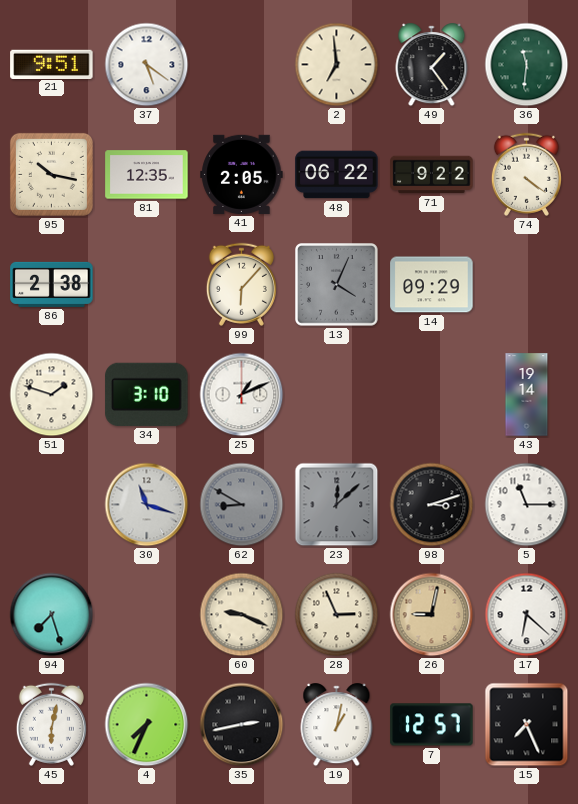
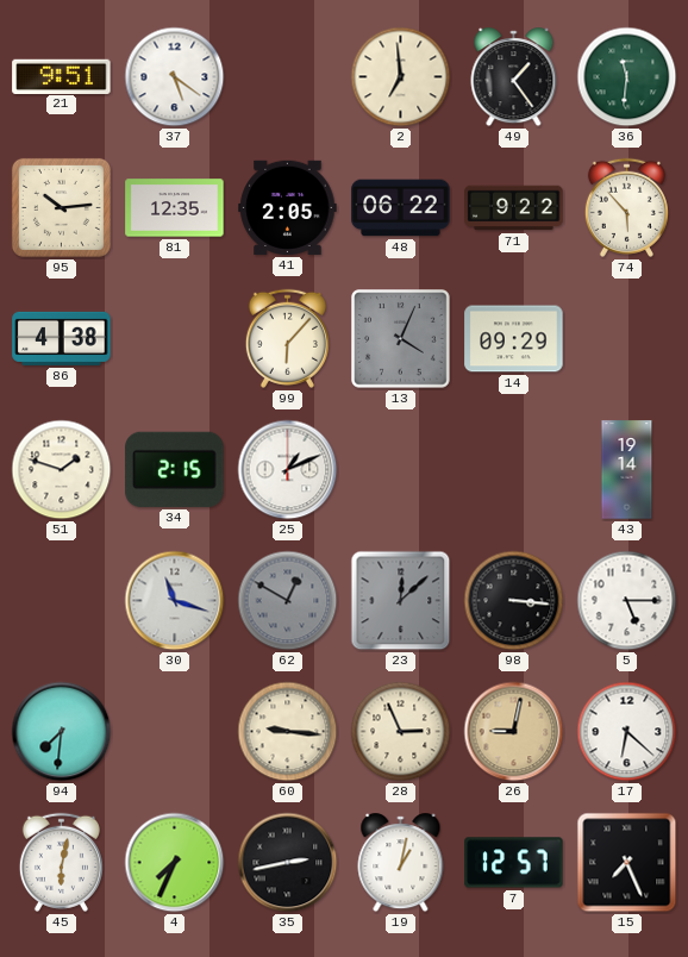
95: 10:17 -> 10:14 (61, 207)
74: 4:21 -> 5:53 (626, 207)
86: 2:38 -> 4:38 (62, 338)
34: 3:10 -> 2:15 (175, 469)
62: 8:50 -> 12:50 (288, 601)
98: 3:12 -> 3:16 (514, 601)
5: 11:15 -> 5:15 (627, 601)
94: 7:27 -> 7:31 (62, 732)
60: 9:19 -> 9:16 (288, 732)
